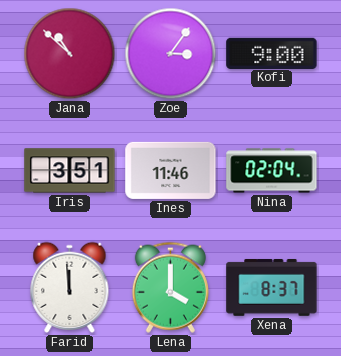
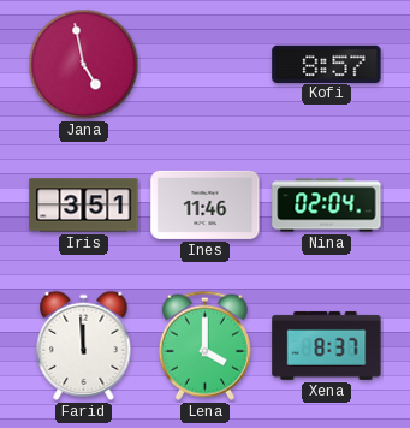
Jana: 10:52 -> 4:58 (84, 65)
Zoe: 3:06 -> none (171, 54)
Kofi: 9:00 -> 8:57 (327, 64)
